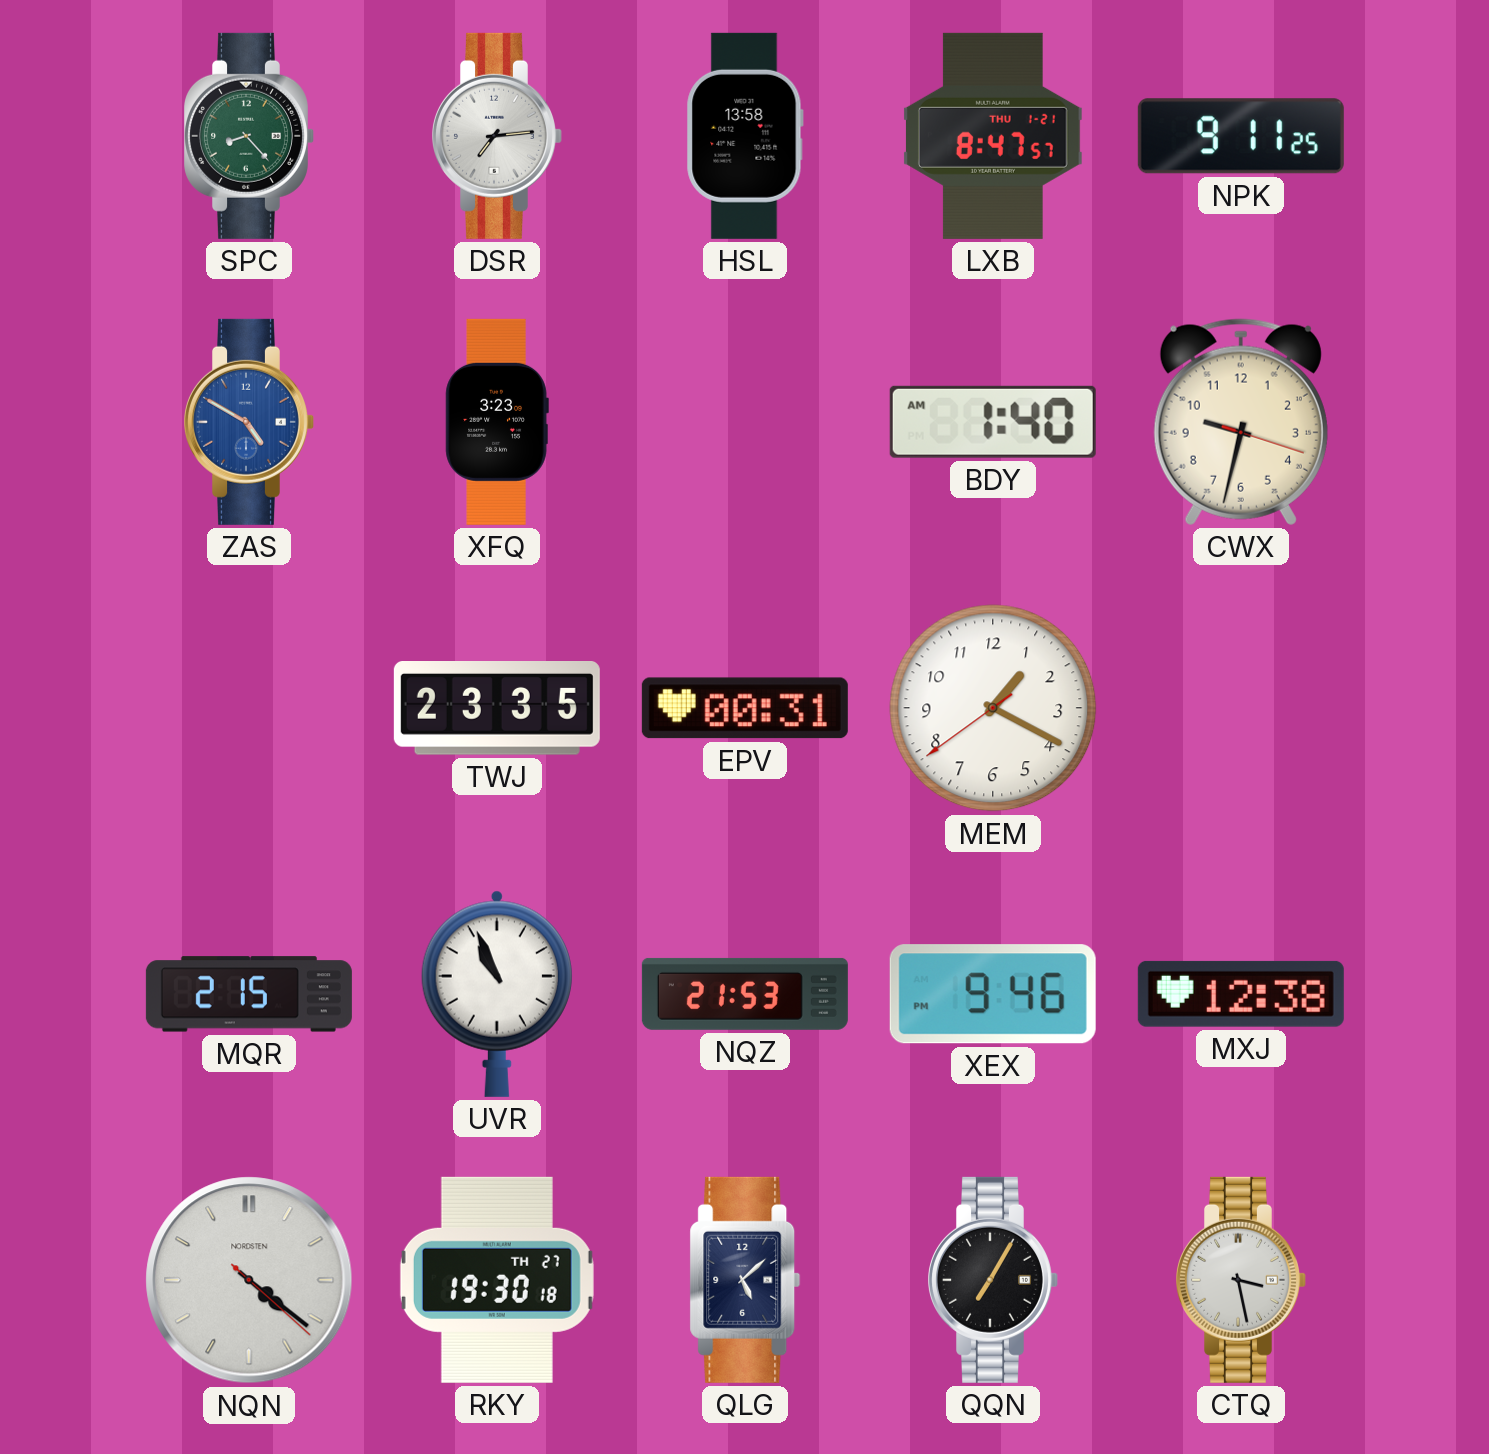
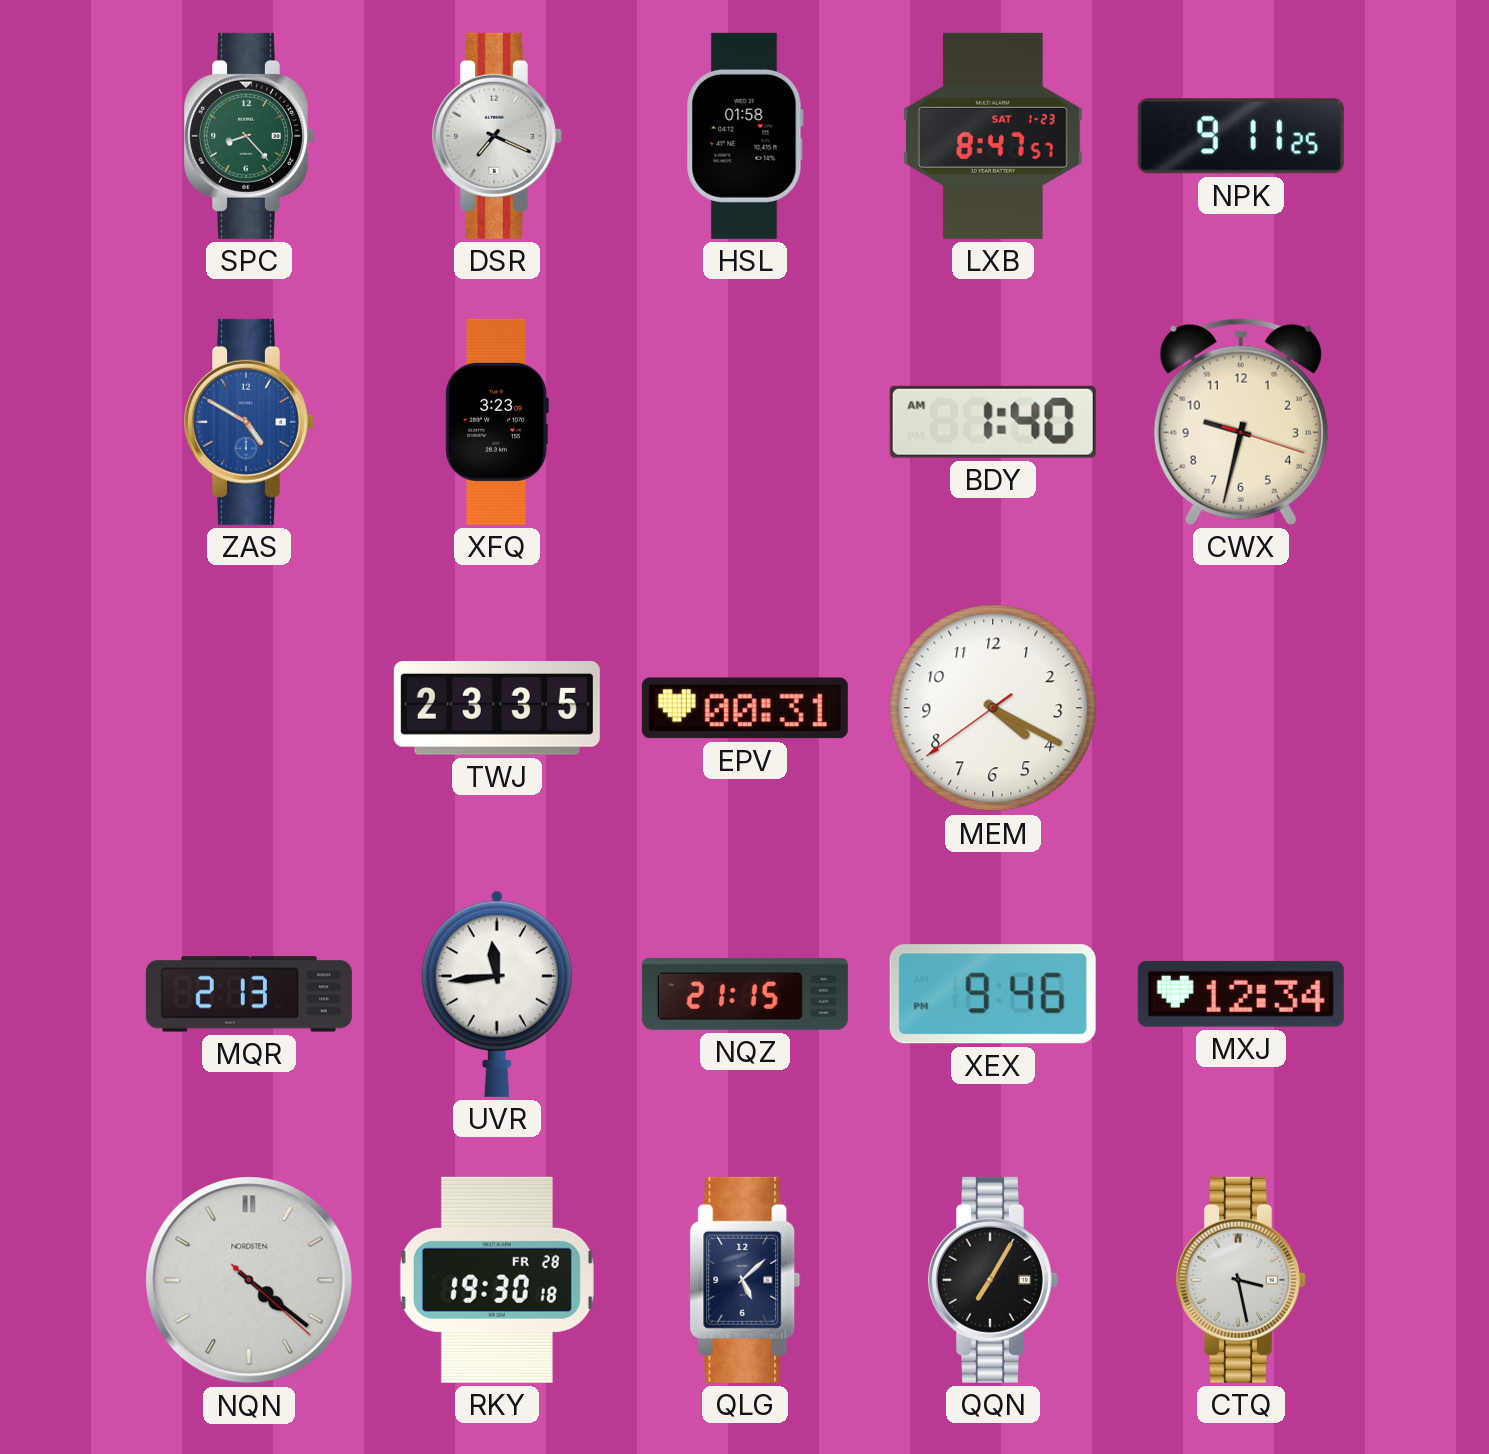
DSR: 7:14 -> 7:19 (498, 136)
HSL: 13:58 -> 01:58 (745, 136)
LXB date: THU 1-21 -> SAT 1-23 (993, 136)
MEM: 1:19 -> 4:19 (993, 708)
MQR: 2:15 -> 2:13 (249, 994)
UVR: 10:56 -> 11:44 (497, 994)
NQZ: 21:53 -> 21:15 (745, 994)
MXJ: 12:38 -> 12:34 (1241, 994)
RKY date: TH 27 -> FR 28 (497, 1280)
